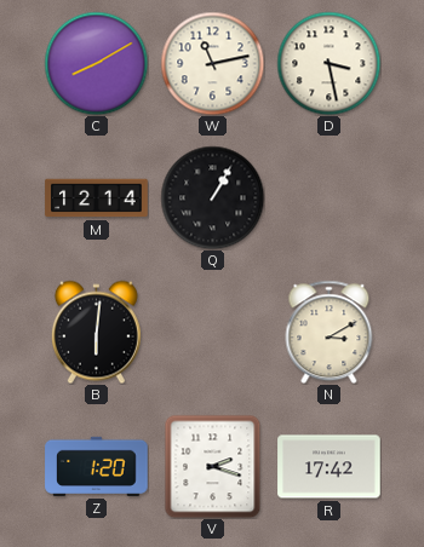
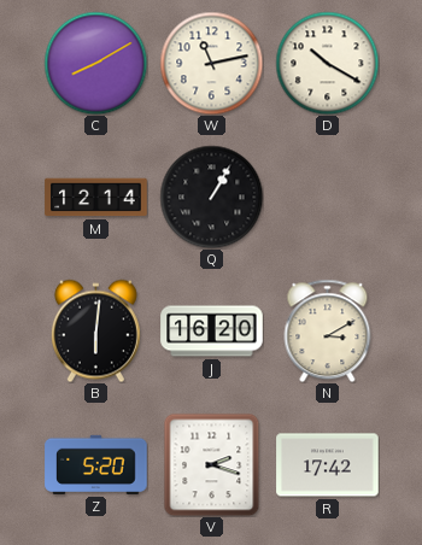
D: 3:28 -> 10:20 (327, 63)
J: none -> 16:20 (212, 332)
Z: 1:20 -> 5:20 (96, 464)
